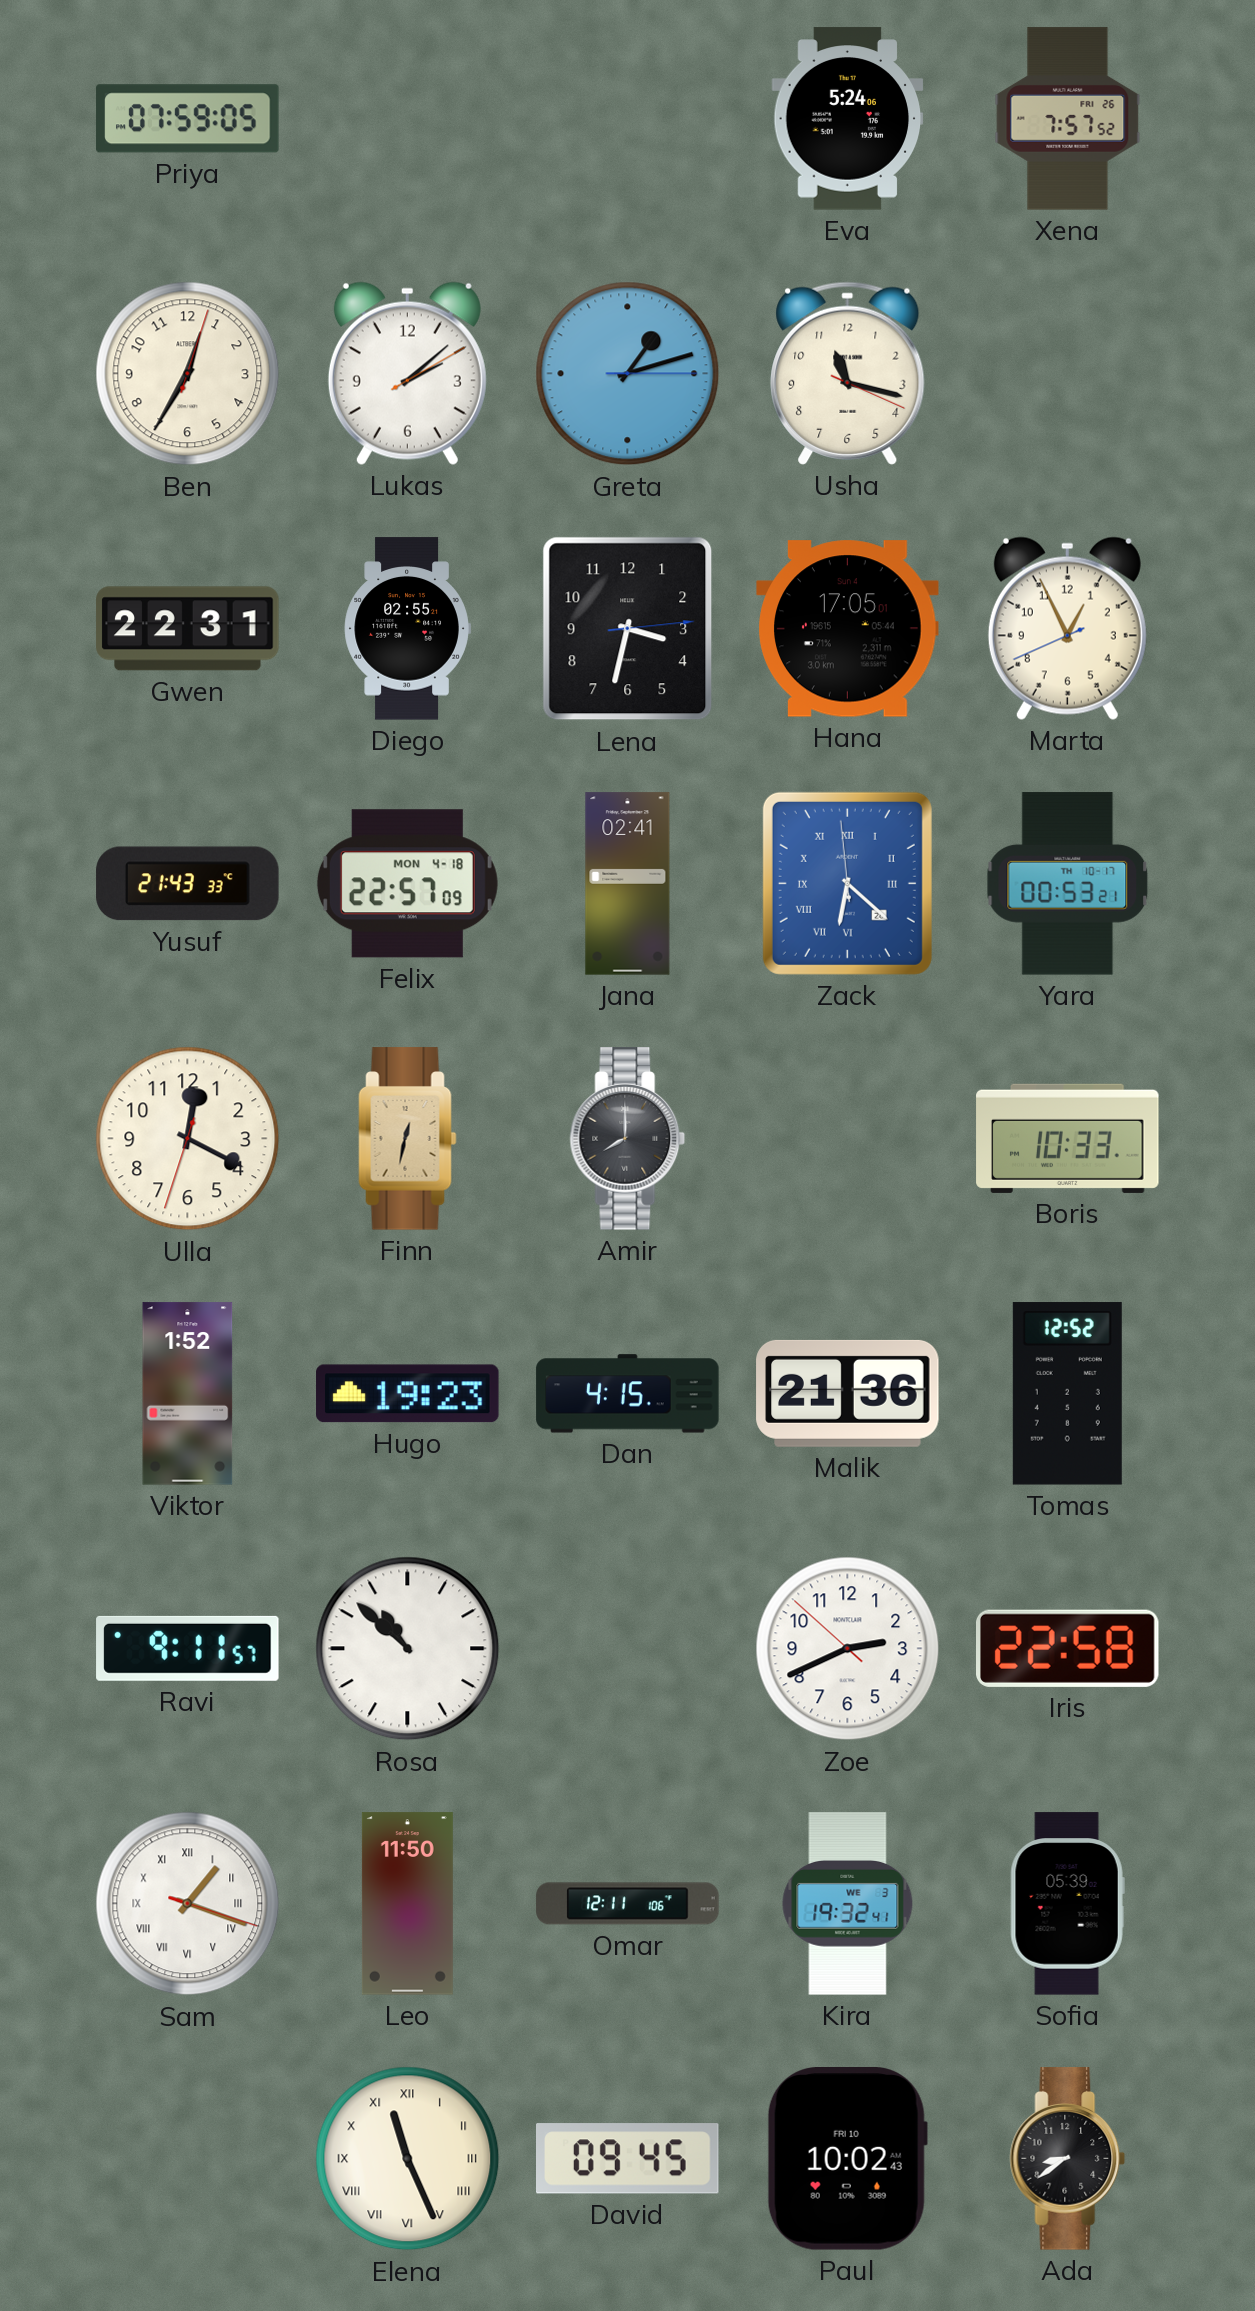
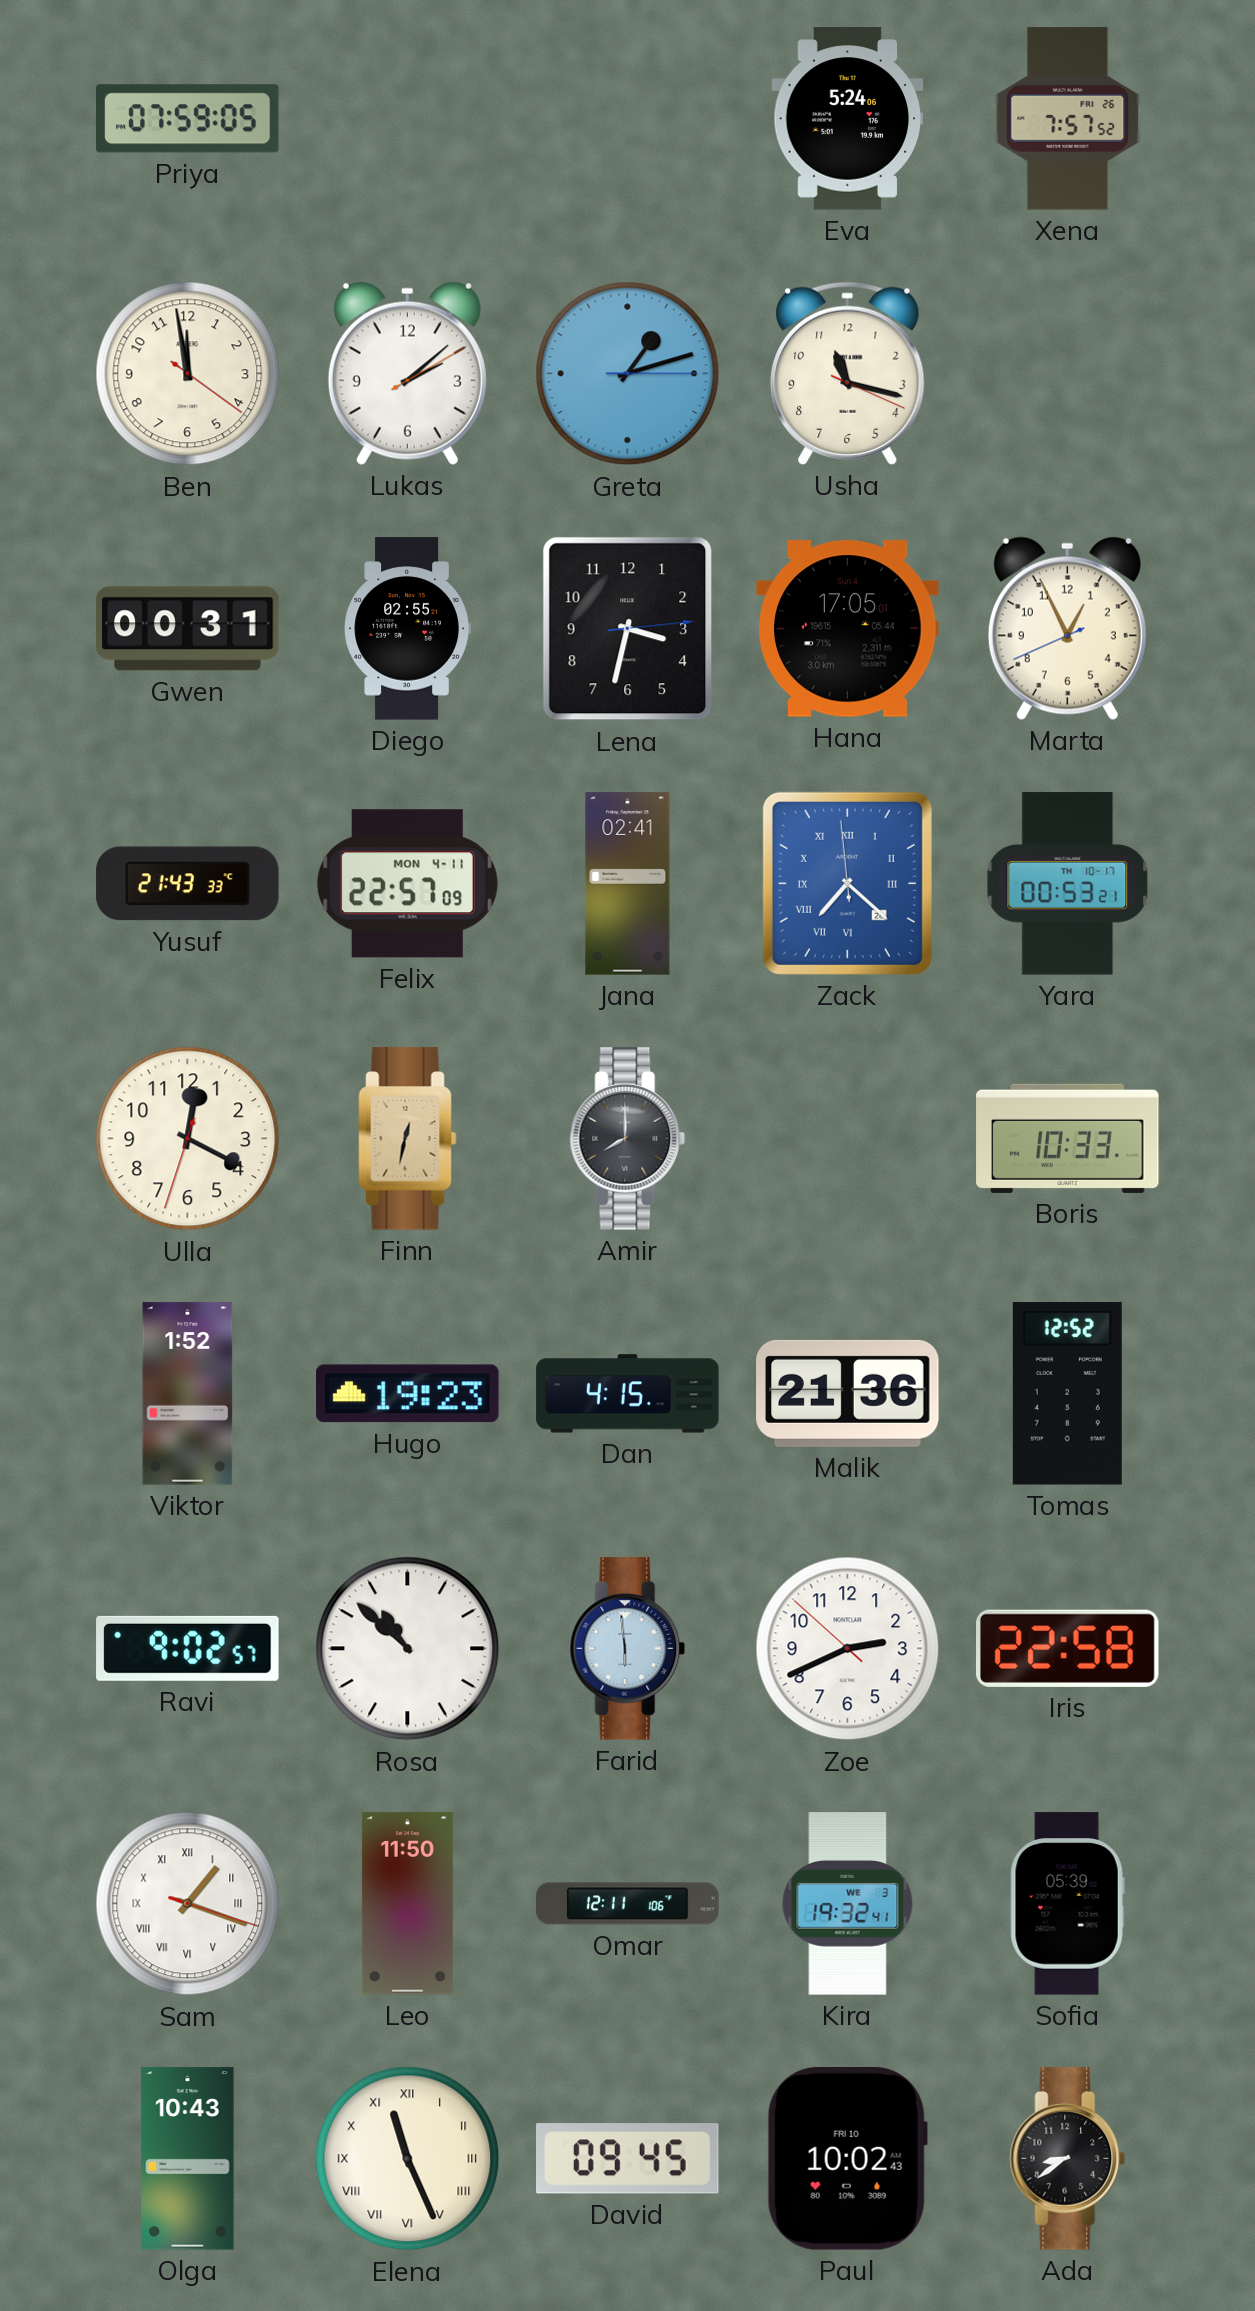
Ben: 12:35 -> 11:58 (188, 374)
Gwen: 22:31 -> 00:31 (188, 629)
Felix date: MON 4-18 -> MON 4-11 (407, 884)
Zack: 6:21 -> 7:21 (847, 883)
Ravi: 9:11 -> 9:02 (188, 1648)
Farid: none -> 5:59 (628, 1649)
Olga: none -> 10:43 (188, 2159)
